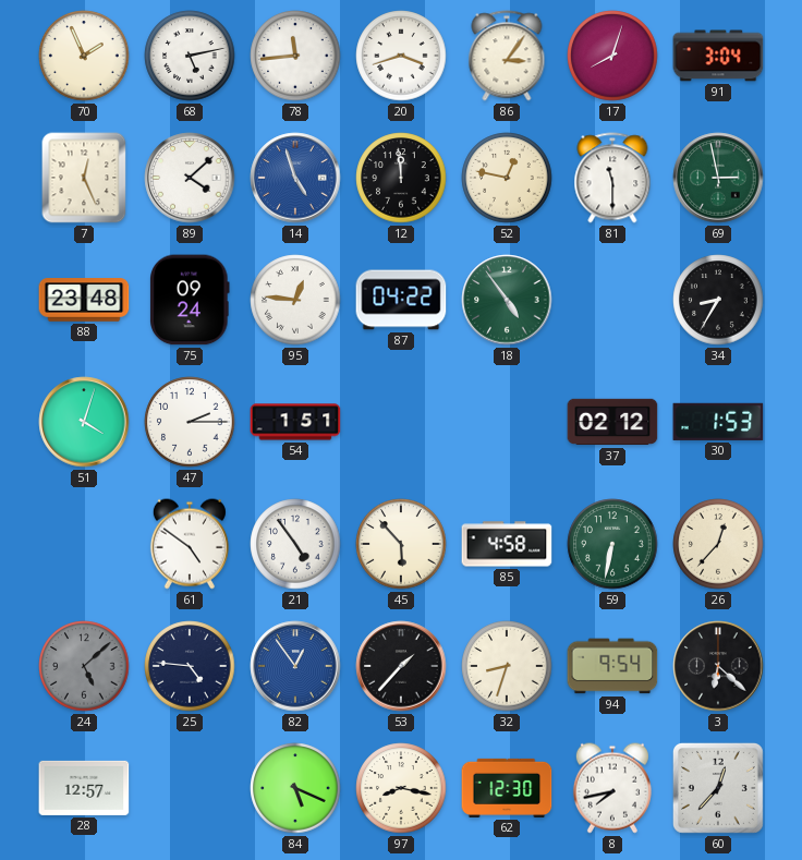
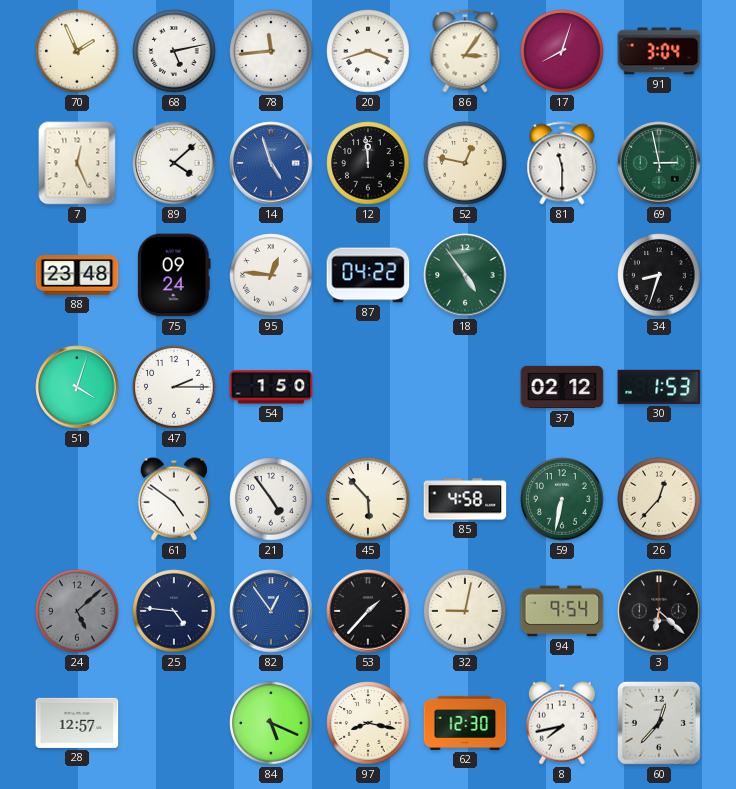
34: 8:35 -> 8:33 (659, 275)
54: 1:51 -> 1:50 (271, 387)
32: 8:33 -> 9:02 (465, 611)
